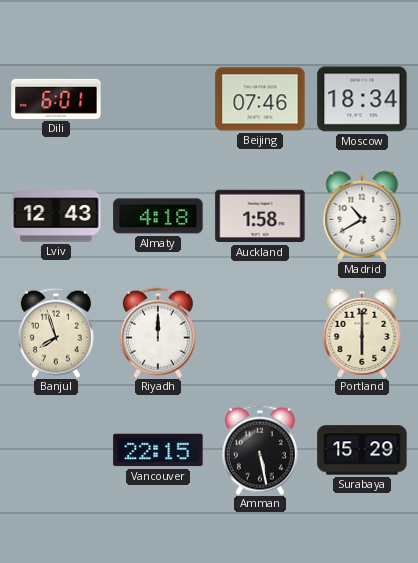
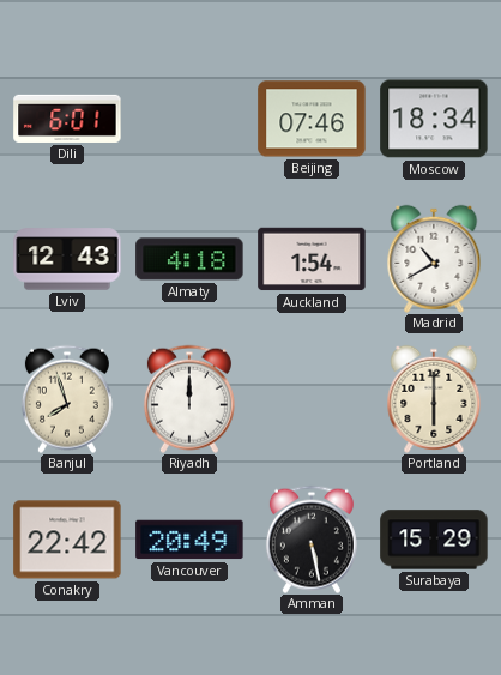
Auckland: 1:58 -> 1:54 (312, 259)
Conakry: none -> 22:42 (67, 540)
Vancouver: 22:15 -> 20:49 (189, 540)
